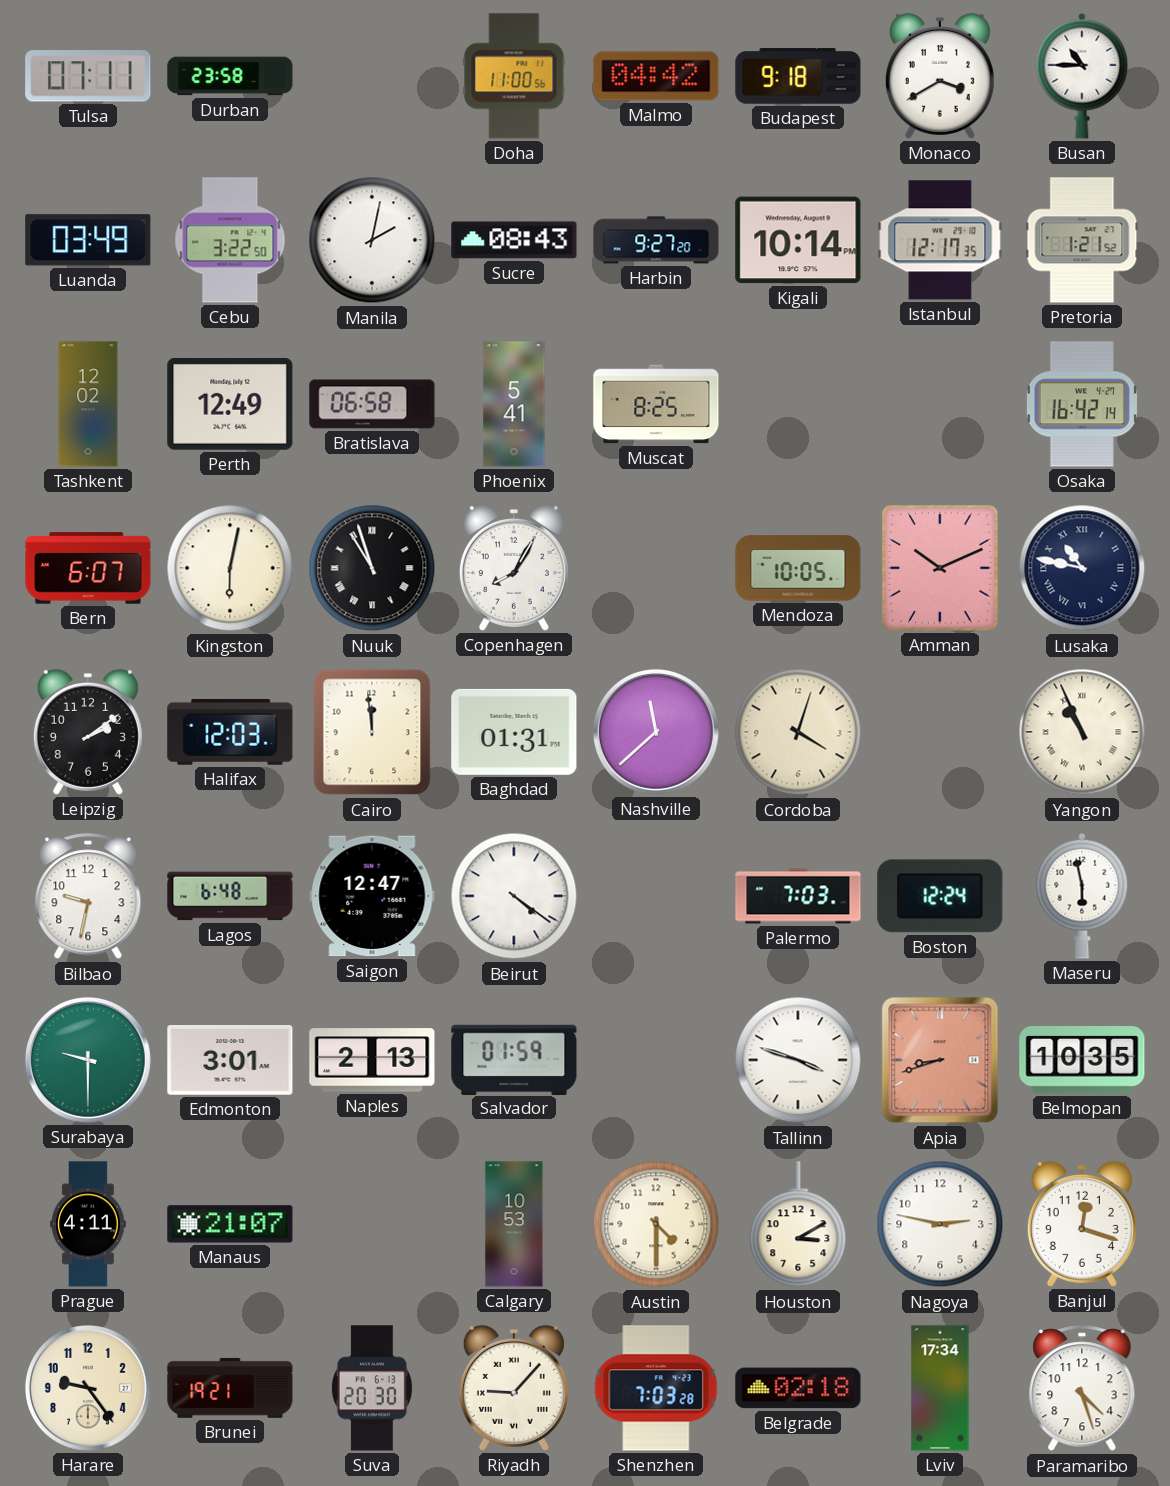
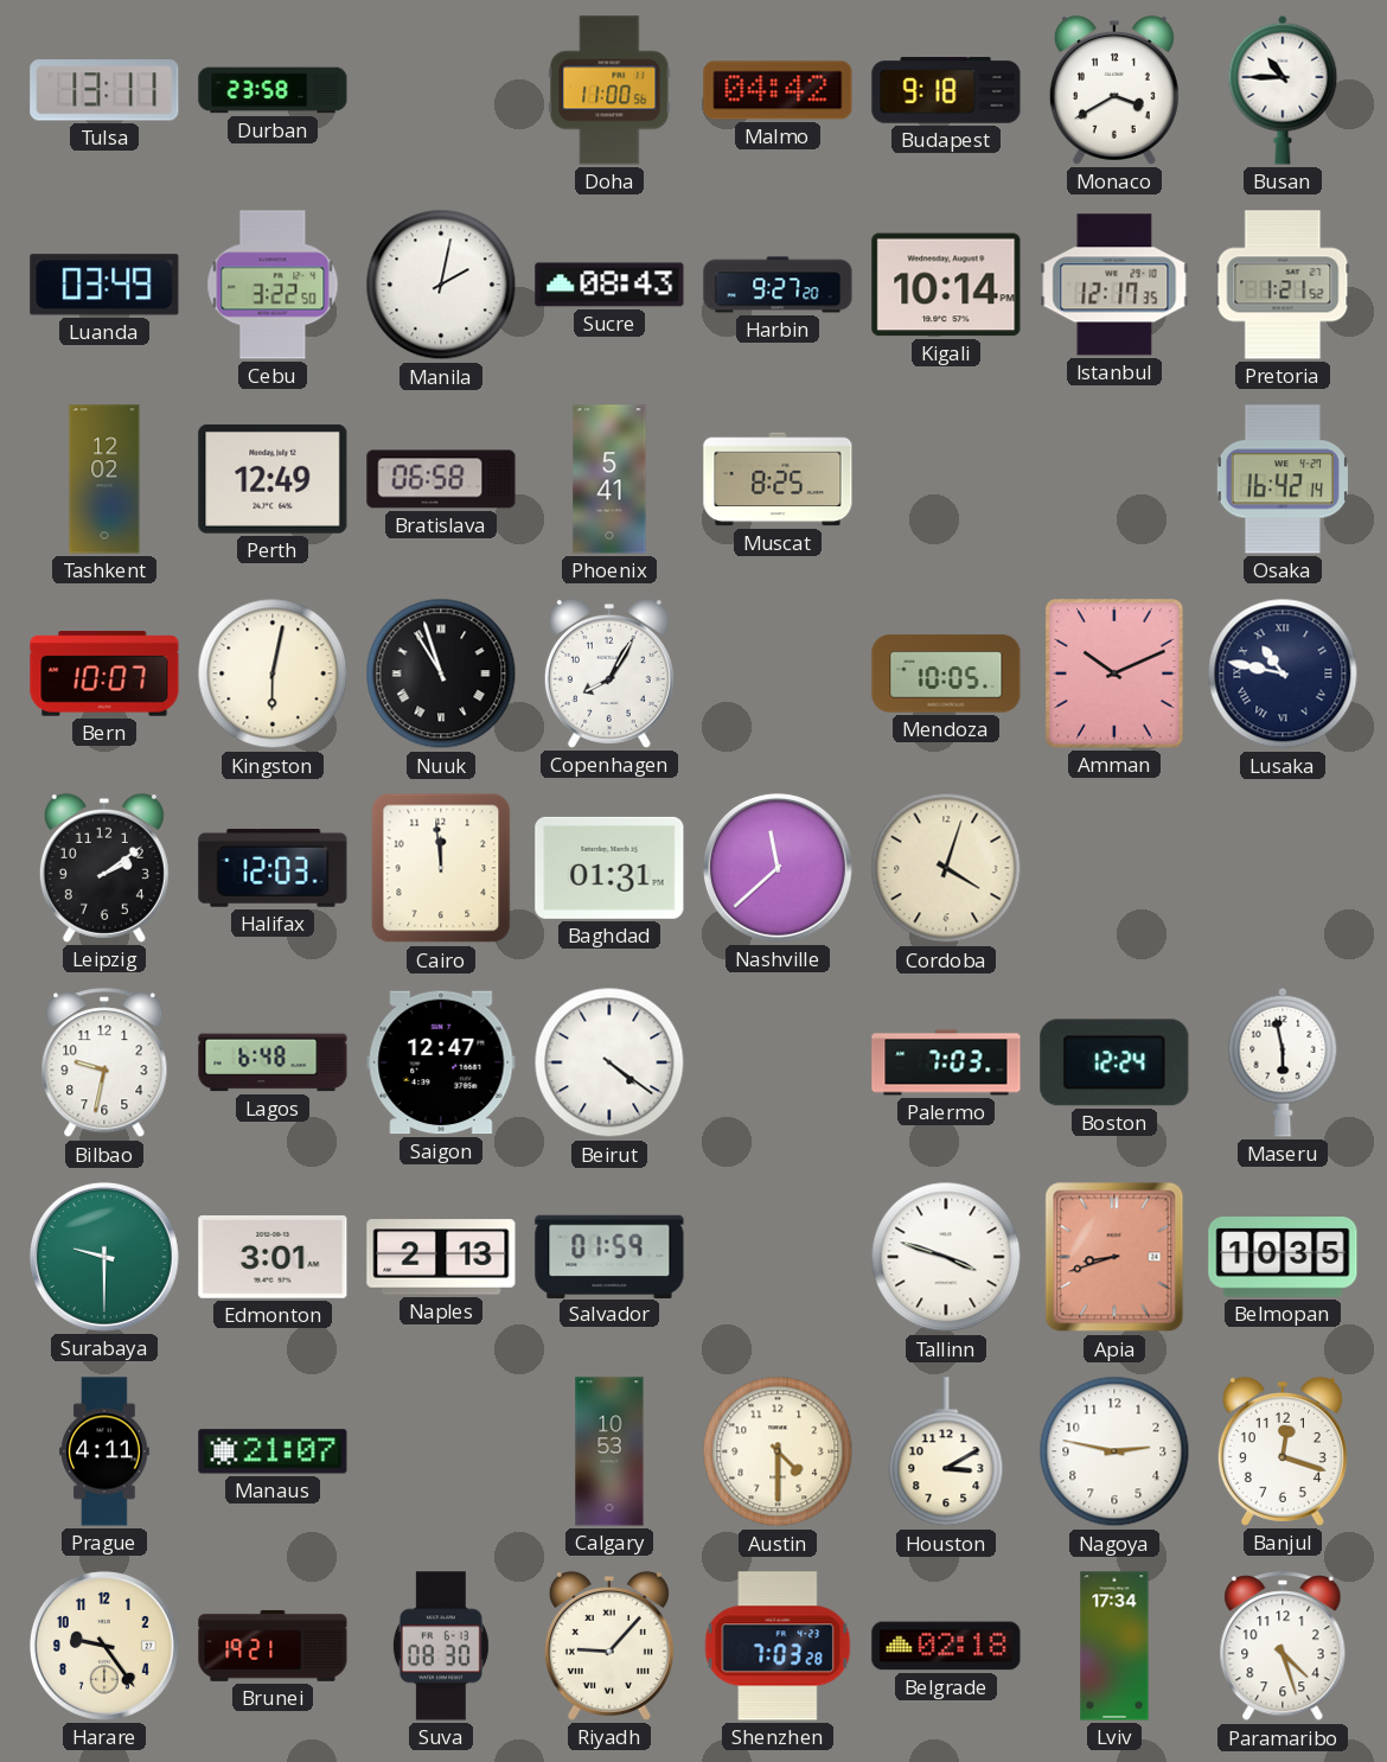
Tulsa: 07:11 -> 13:11 (104, 90)
Bern: 6:07 -> 10:07 (104, 673)
Yangon: 10:56 -> none (1082, 732)
Suva: 20:30 -> 08:30 (441, 1646)
